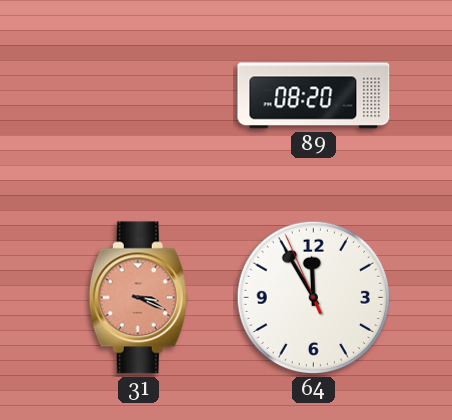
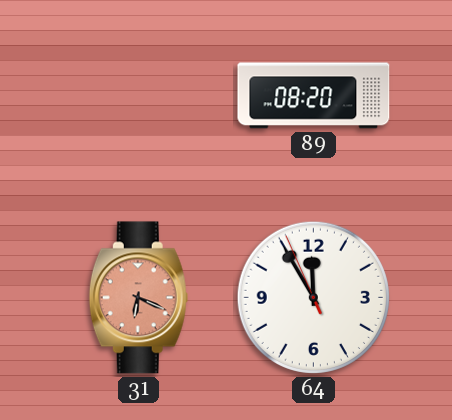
31: 3:19 -> 6:19 (138, 298)
